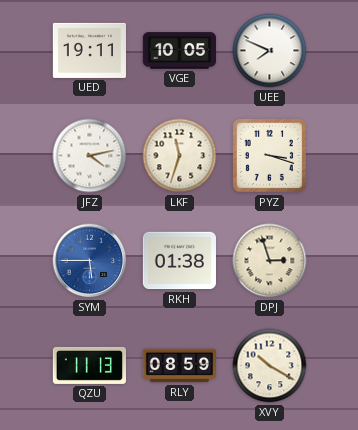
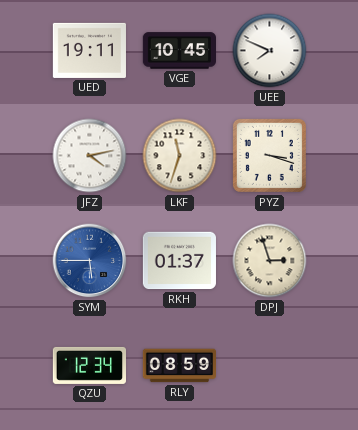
VGE: 10:05 -> 10:45 (179, 51)
RKH: 01:38 -> 01:37 (179, 261)
QZU: 11:13 -> 12:34 (89, 365)
XVY: 10:20 -> none (270, 366)
